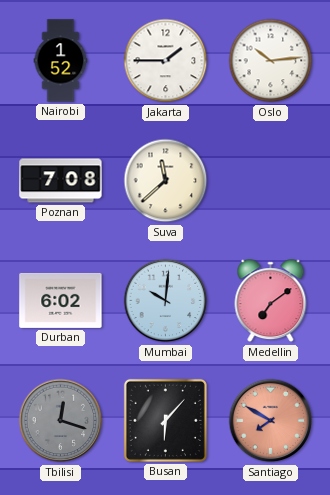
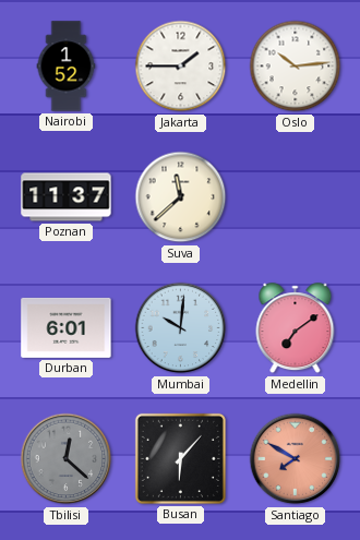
Poznan: 7:08 -> 11:37 (67, 197)
Durban: 6:02 -> 6:01 (67, 327)
Tbilisi: 12:18 -> 12:22 (67, 459)
